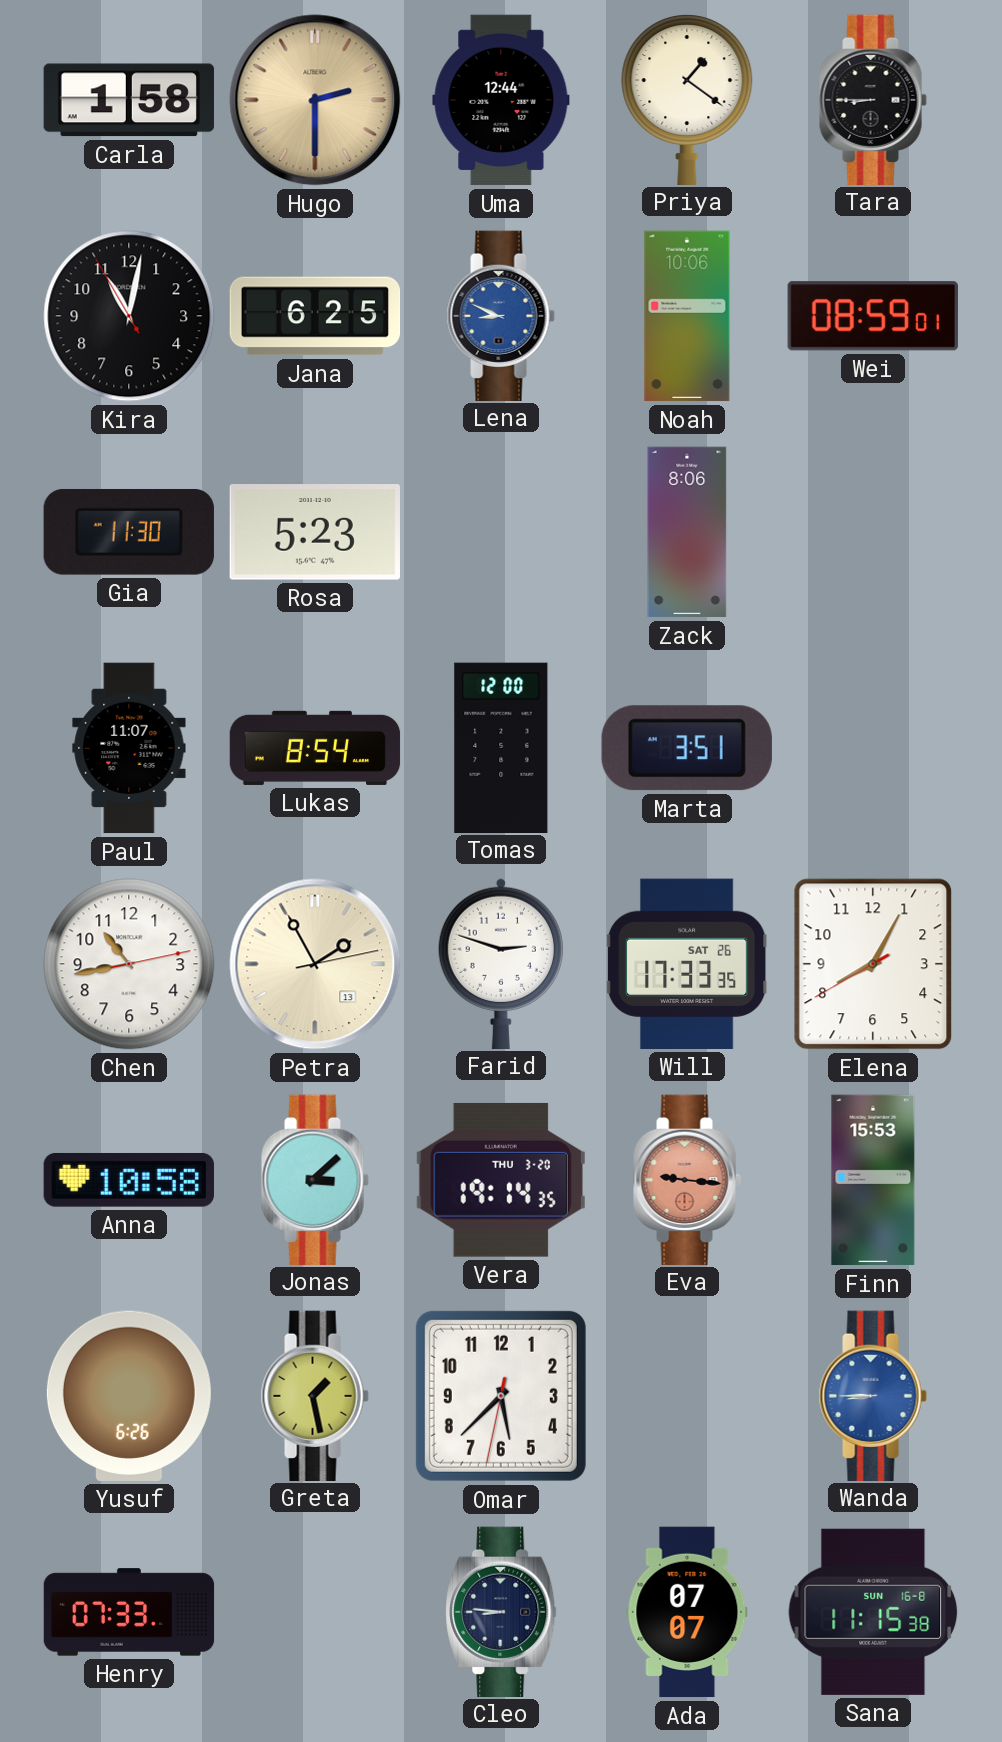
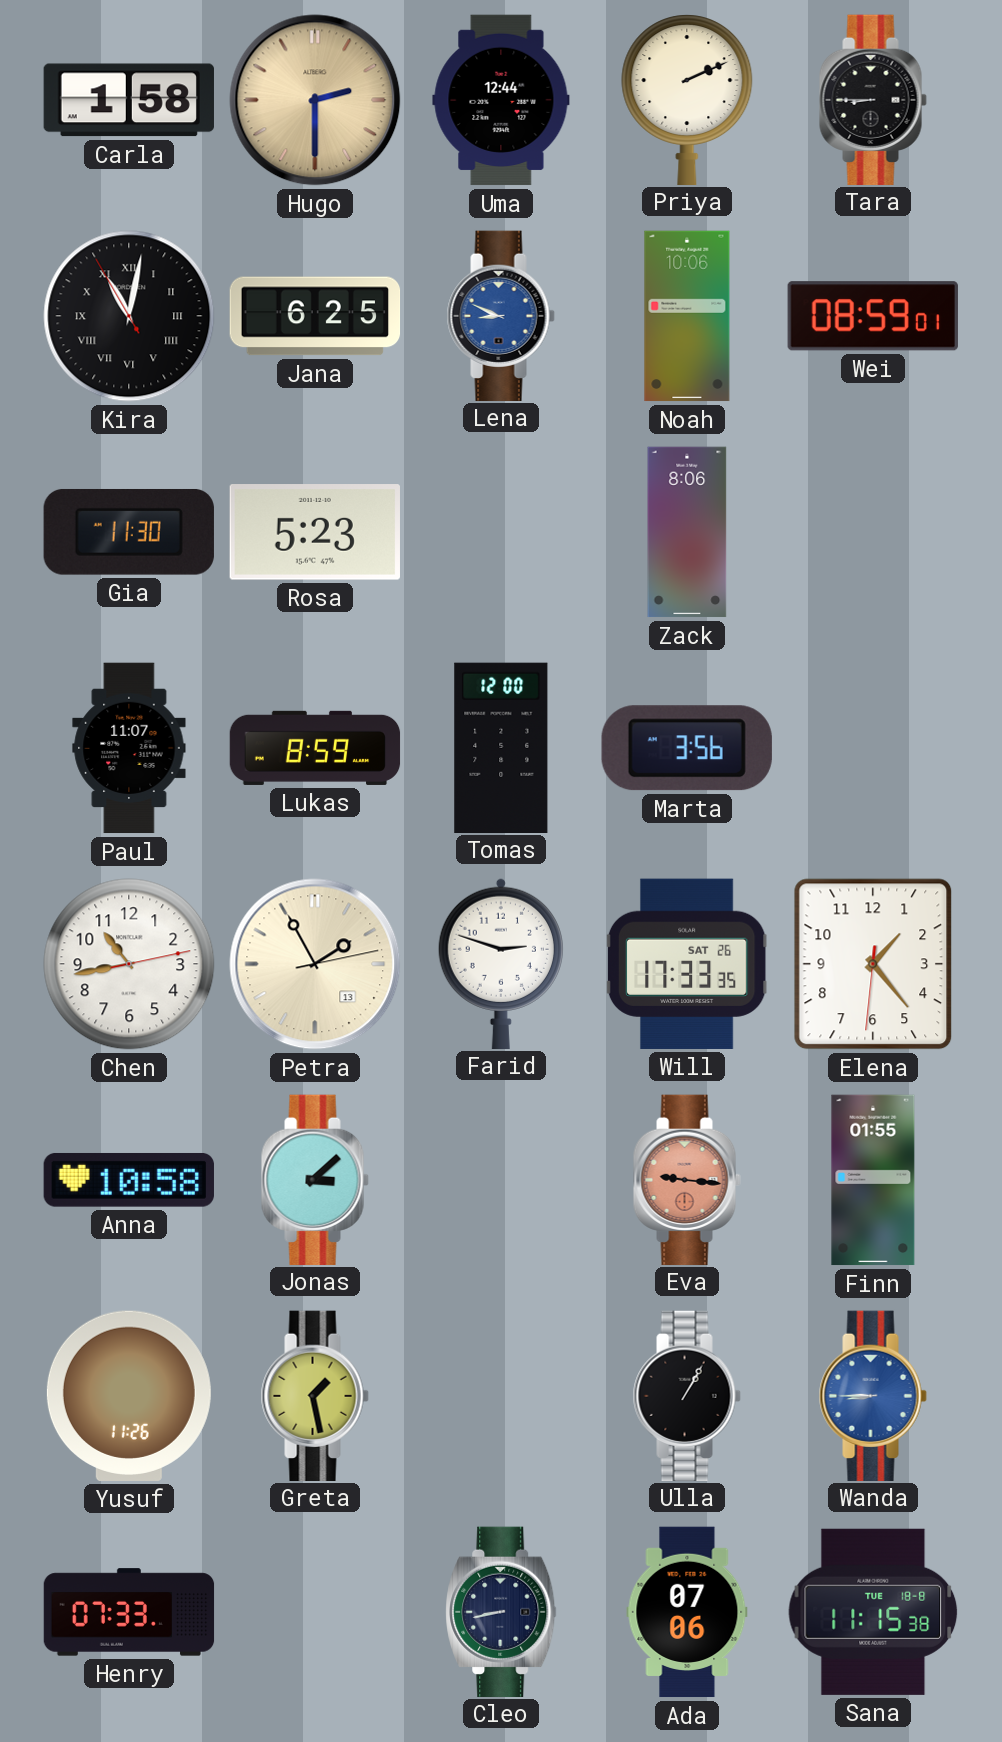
Priya: 1:21 -> 2:11 (687, 99)
Kira numerals: Arabic -> Roman (129, 316)
Lukas: 8:54 -> 8:59 (315, 748)
Marta: 3:51 -> 3:56 (687, 748)
Elena: 8:04 -> 1:23 (873, 964)
Vera: 19:14 -> none (501, 1180)
Finn: 15:53 -> 01:55 (873, 1180)
Yusuf: 6:26 -> 11:26 (129, 1396)
Omar: 5:37 -> none (501, 1396)
Ulla: none -> 1:05 (687, 1395)
Cleo: 8:46 -> 8:43 (501, 1611)
Ada: 07:07 -> 07:06 (687, 1612)
Sana date: SUN 16-8 -> TUE 18-8 (873, 1612)
